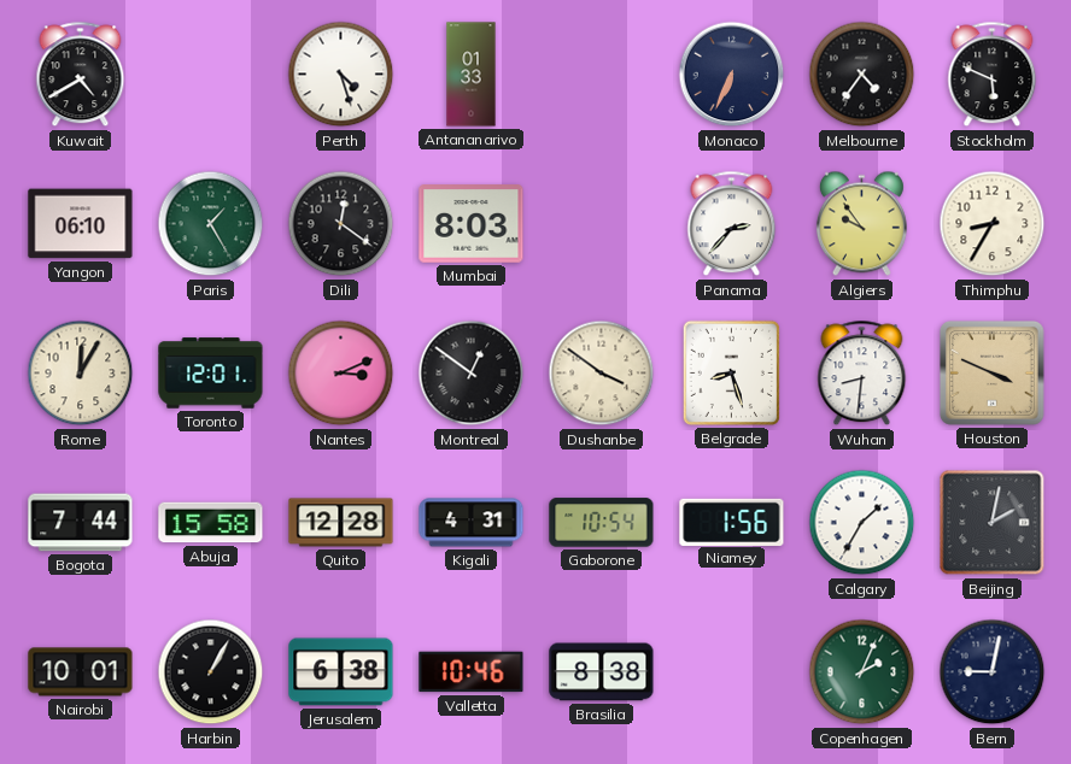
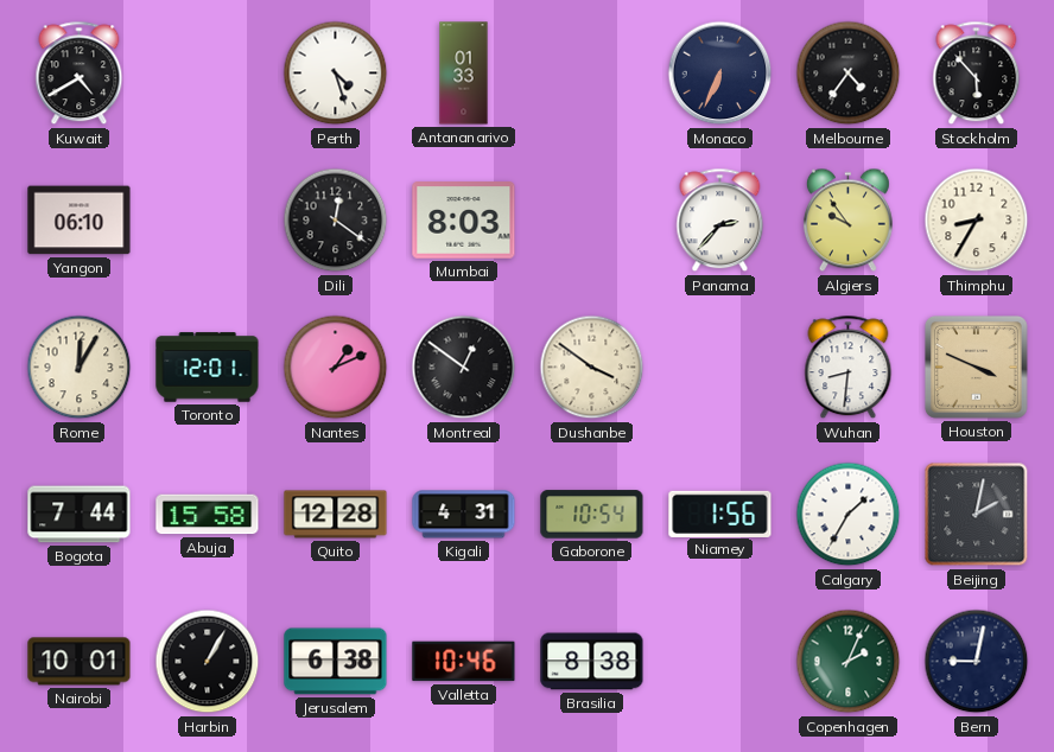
Stockholm: 5:49 -> 5:53 (977, 74)
Paris: 1:25 -> none (211, 224)
Nantes: 3:11 -> 1:11 (336, 368)
Belgrade: 8:27 -> none (731, 372)
